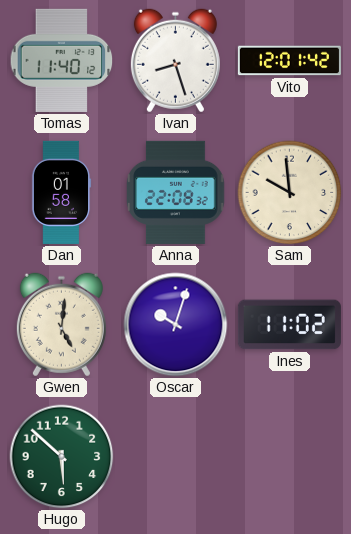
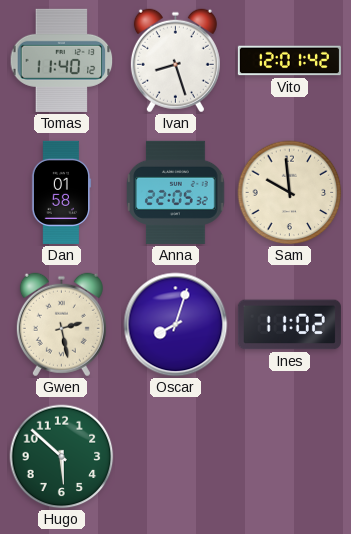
Anna: 22:08 -> 22:05 (176, 192)
Gwen: 5:01 -> 2:28 (61, 325)
Oscar: 10:03 -> 8:03 (176, 325)
